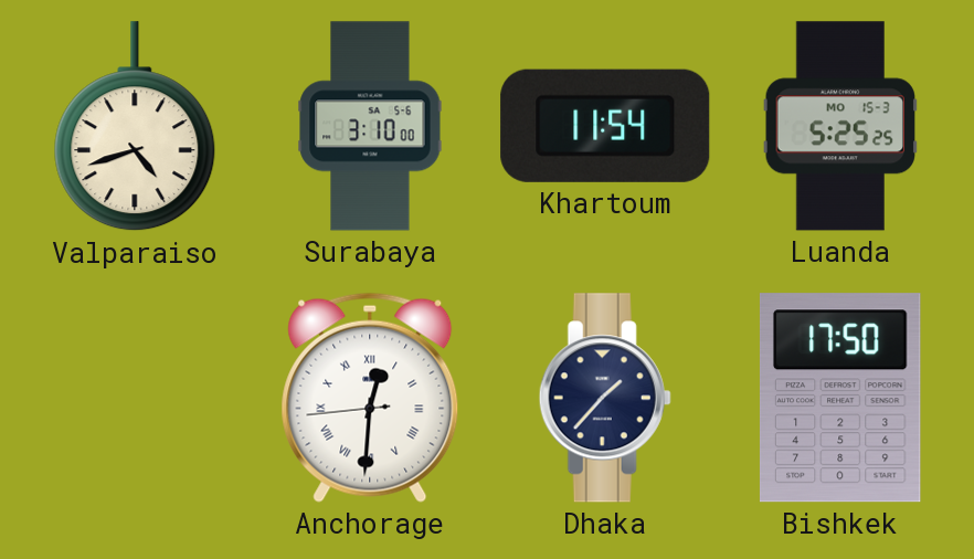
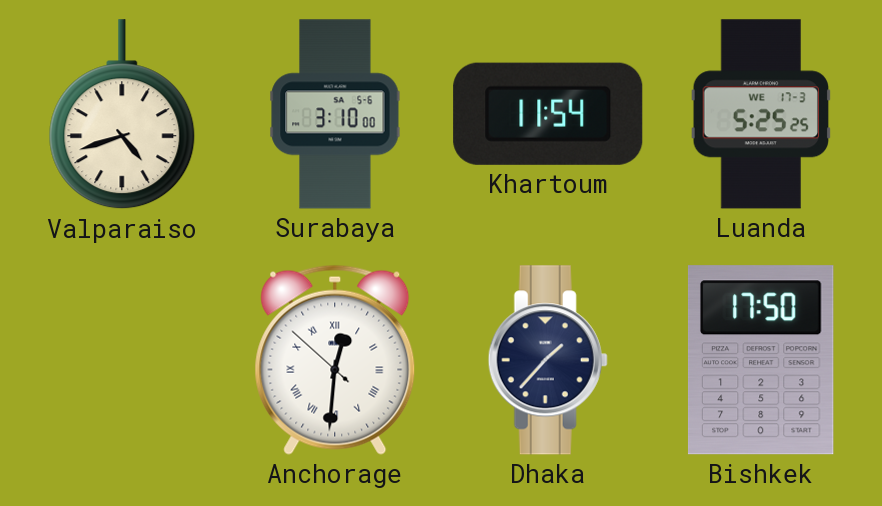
Luanda date: MO 15-3 -> WE 17-3 (760, 114)
Anchorage: 12:30:44 -> 12:30:52 (335, 360)
